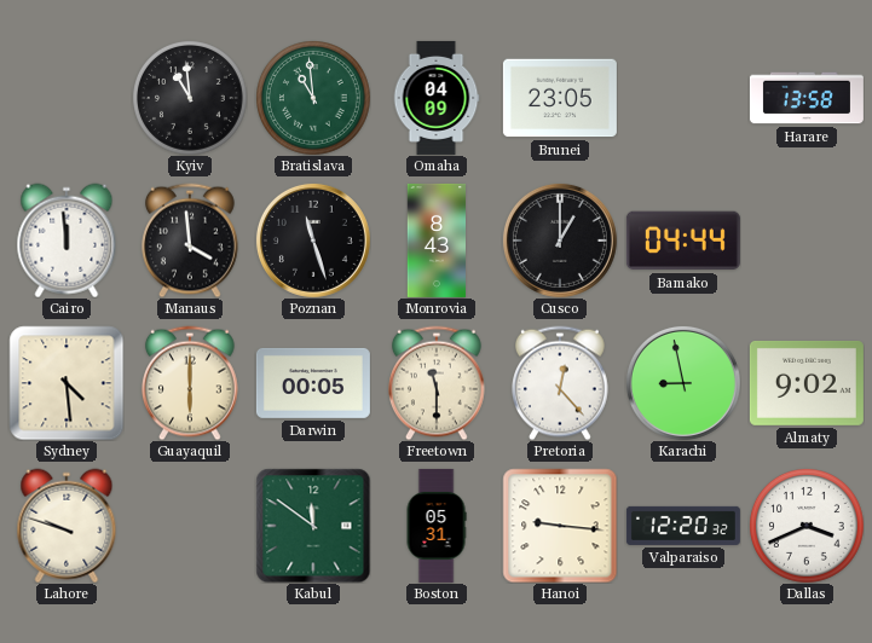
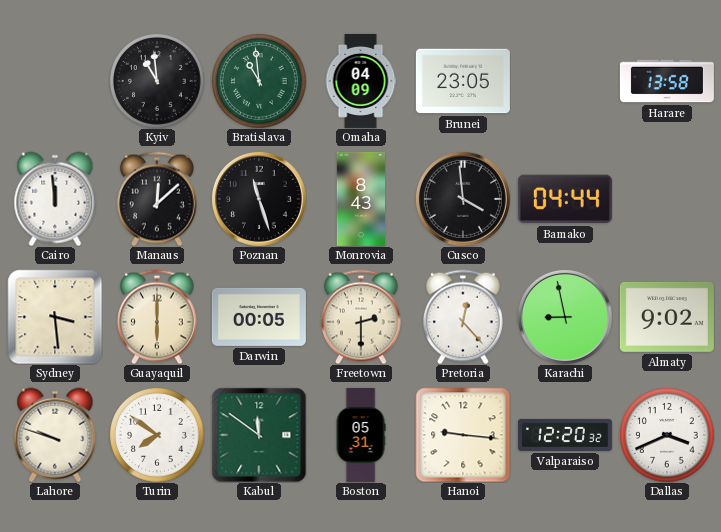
Manaus: 3:59 -> 12:08 (158, 199)
Cusco: 1:00 -> 3:59 (463, 199)
Sydney: 4:29 -> 3:29 (55, 317)
Freetown: 11:30 -> 2:30 (362, 317)
Turin: none -> 7:51 (157, 435)
